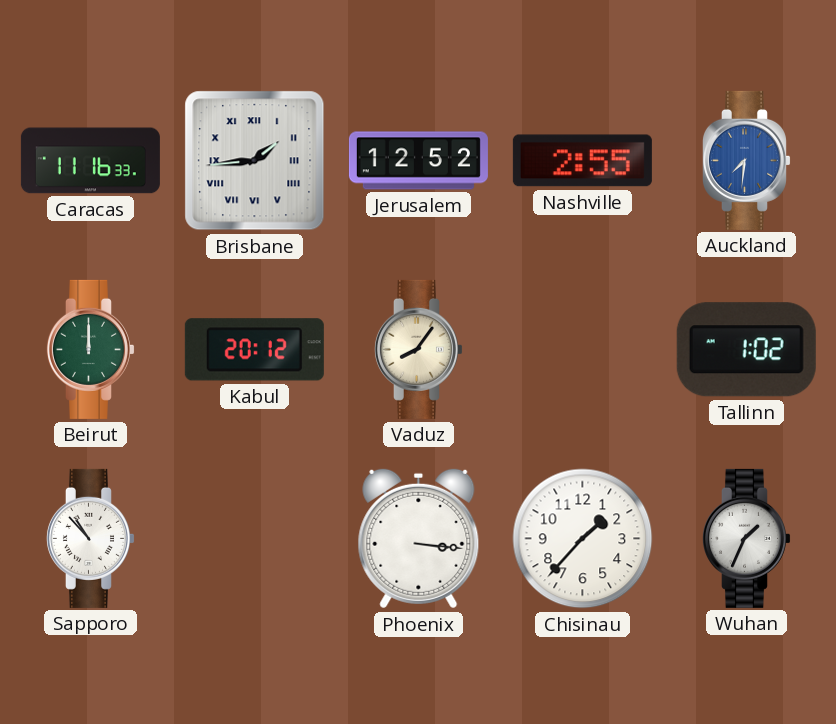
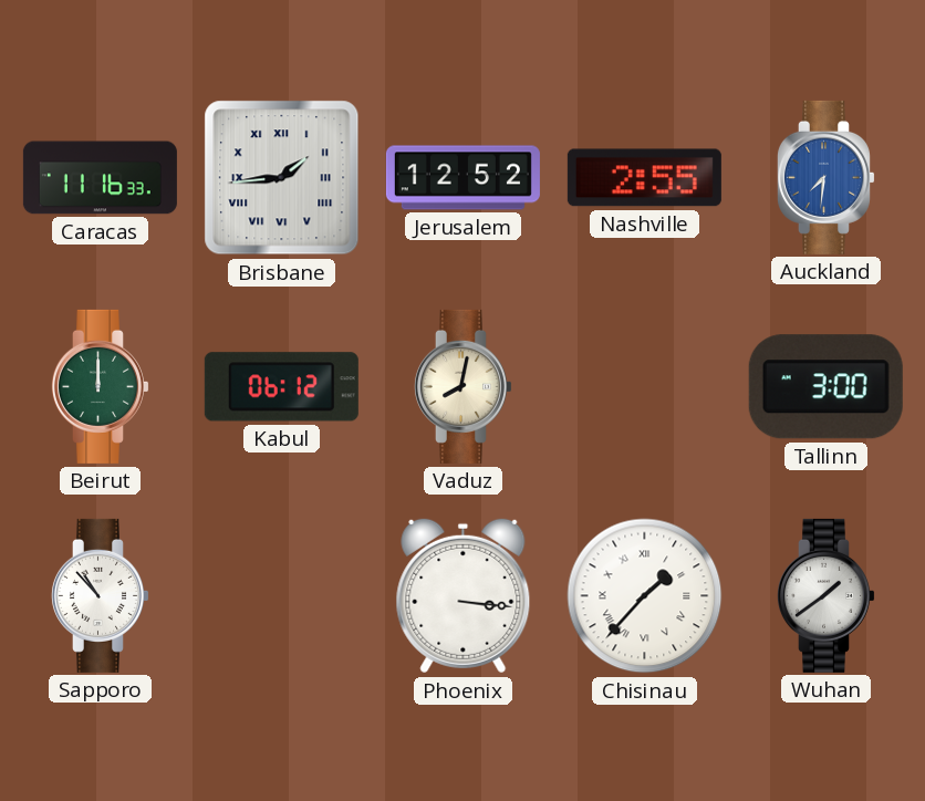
Kabul: 20:12 -> 06:12 (281, 387)
Vaduz: 8:06 -> 8:02 (462, 386)
Tallinn: 1:02 -> 3:00 (825, 387)
Chisinau numerals: Arabic -> Roman (645, 596)
Wuhan: 1:34 -> 1:39 (825, 595)
